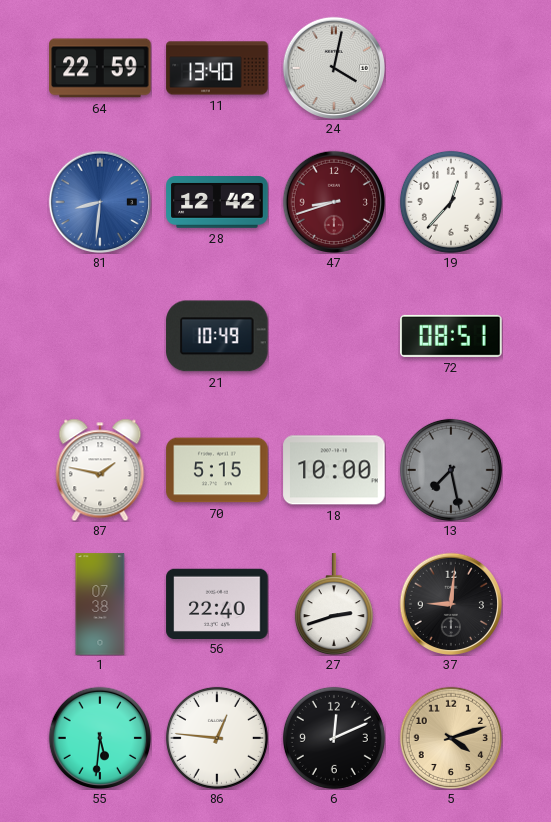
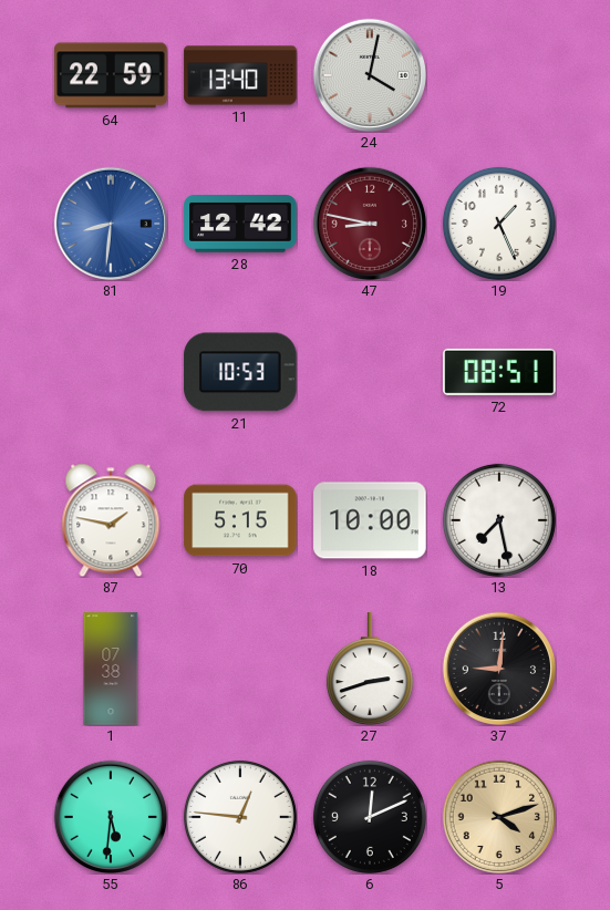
47: 8:42 -> 8:47 (369, 223)
19: 12:37 -> 1:26 (499, 224)
21: 10:49 -> 10:53 (240, 372)
13 dial: grey -> white (499, 520)
56: 22:40 -> none (217, 603)
